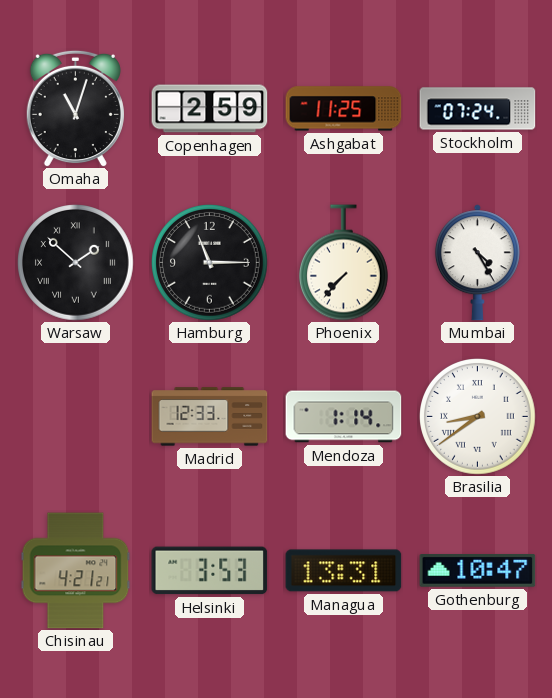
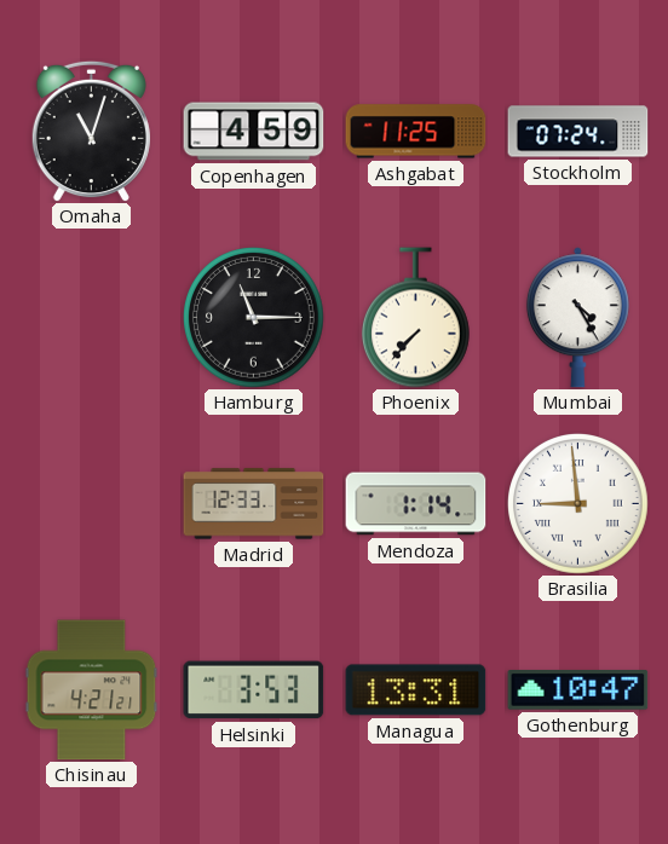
Copenhagen: 2:59 -> 4:59 (254, 132)
Warsaw: 1:52 -> none (76, 263)
Brasilia: 8:39 -> 8:59 (578, 504)
